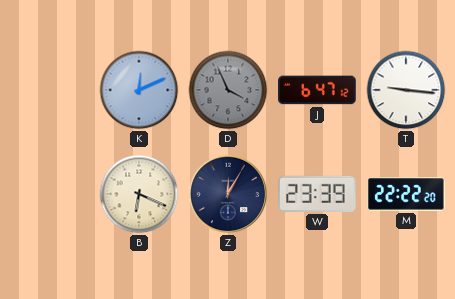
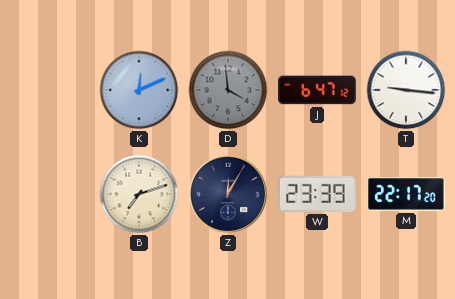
D: 3:56 -> 3:59 (228, 90)
B: 6:19 -> 7:12 (139, 194)
M: 22:22 -> 22:17 (406, 194)
